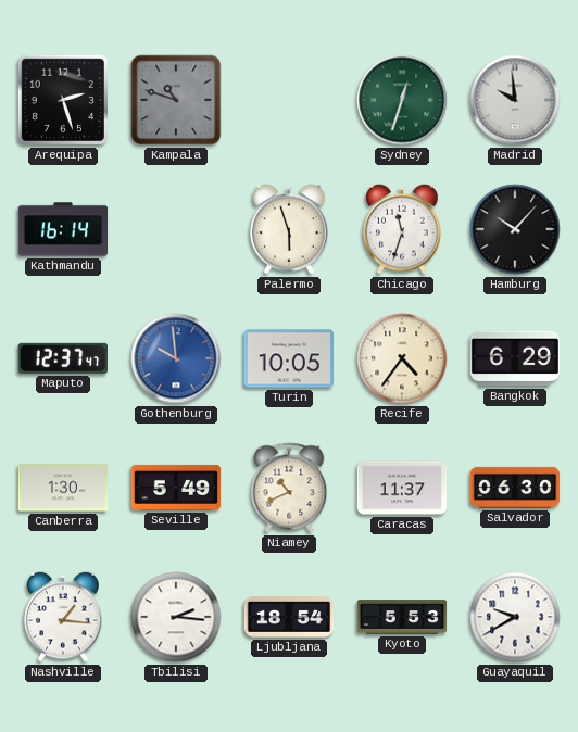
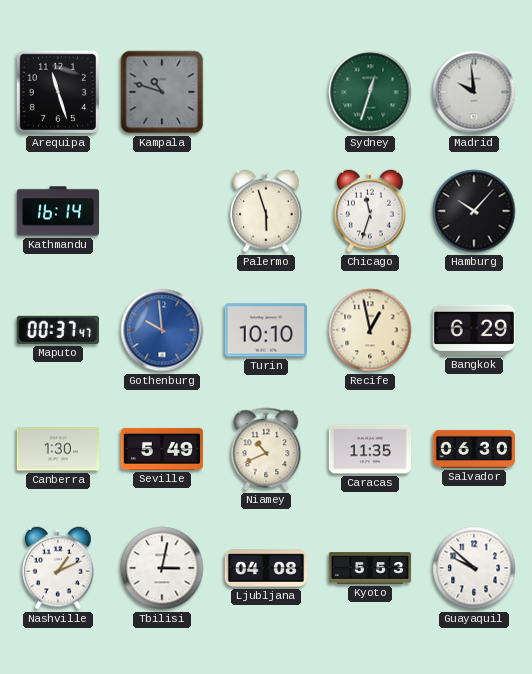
Arequipa: 2:27 -> 11:27 (58, 92)
Maputo: 12:37 -> 00:37 (58, 330)
Turin: 10:05 -> 10:10 (265, 330)
Recife: 4:36 -> 12:58 (370, 330)
Caracas: 11:37 -> 11:35 (370, 449)
Nashville: 1:16 -> 1:11 (59, 568)
Tbilisi: 2:16 -> 3:02 (162, 568)
Ljubljana: 18:54 -> 04:08 (266, 568)
Guayaquil: 9:40 -> 9:52 (474, 568)
